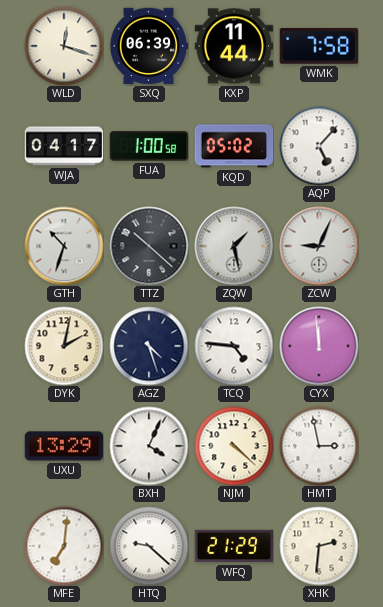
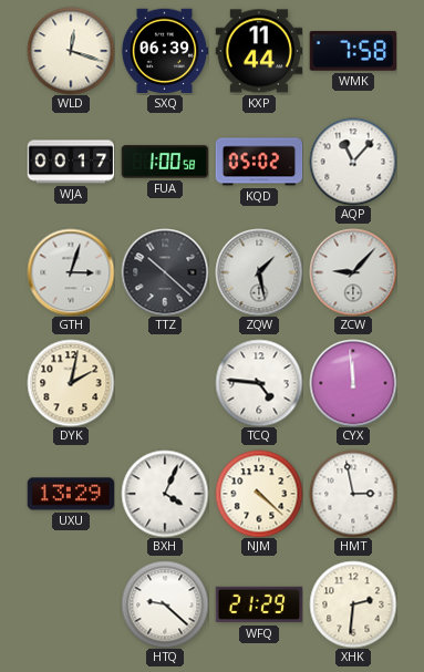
WJA: 04:17 -> 00:17 (71, 162)
AQP: 5:07 -> 11:07 (353, 162)
GTH: 10:33 -> 3:03 (71, 272)
ZCW: 9:04 -> 9:07 (353, 272)
AGZ: 4:27 -> none (149, 346)
MFE: 7:01 -> none (64, 546)
